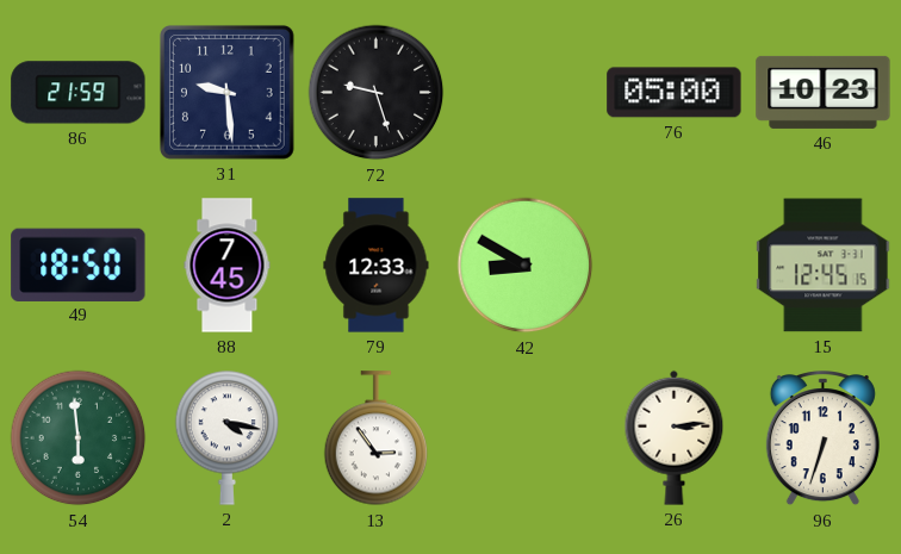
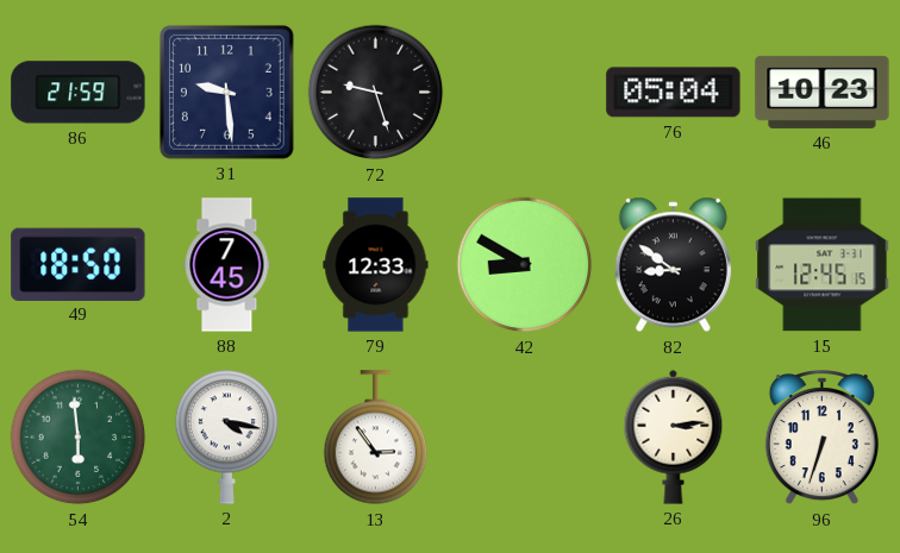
76: 05:00 -> 05:04 (674, 93)
82: none -> 8:51 (673, 265)
